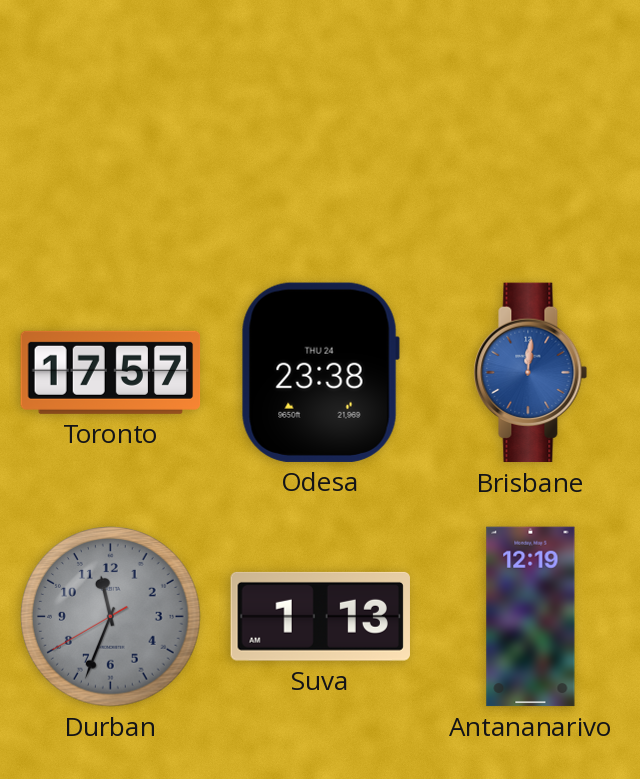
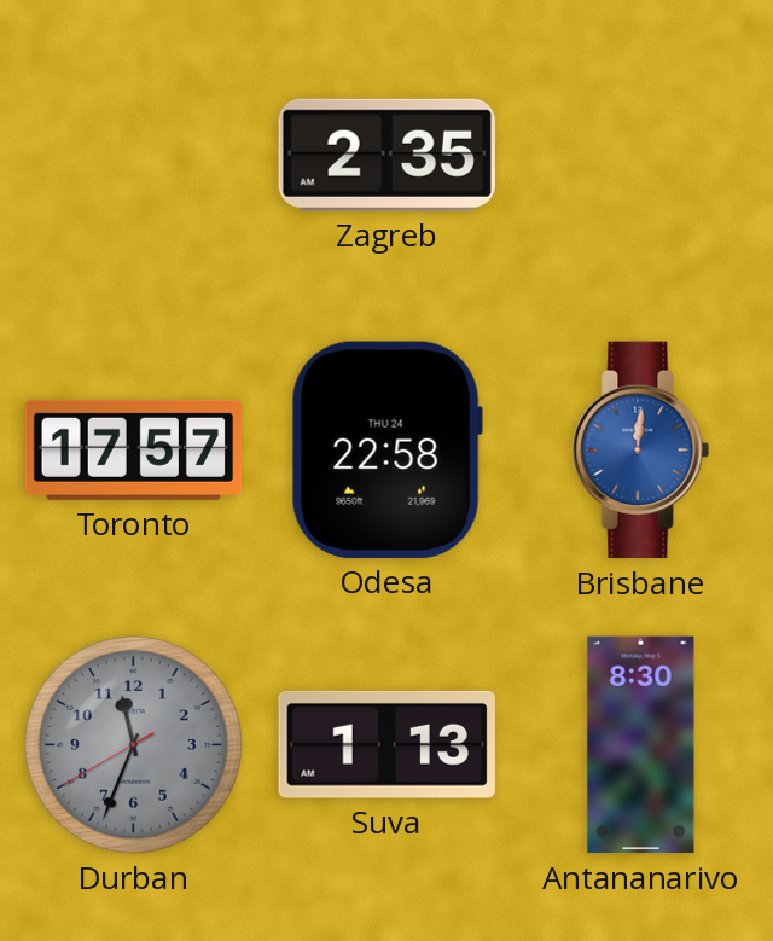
Zagreb: none -> 2:35 (386, 155)
Odesa: 23:38 -> 22:58 (386, 449)
Antananarivo: 12:19 -> 8:30 (641, 745)
